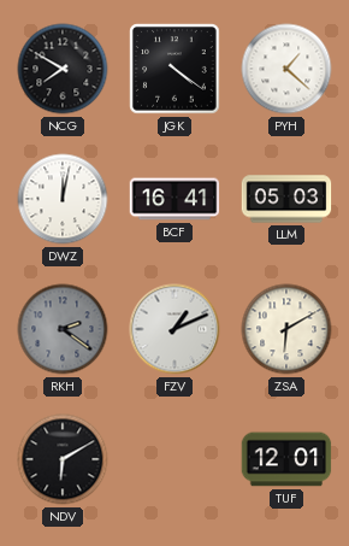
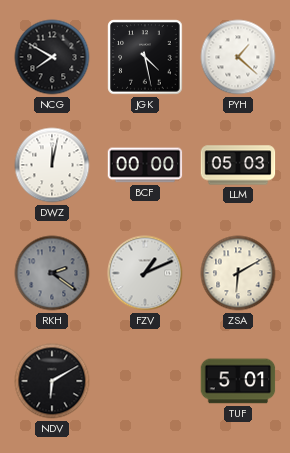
JGK: 4:21 -> 4:28 (145, 57)
BCF: 16:41 -> 00:00 (145, 165)
TUF: 12:01 -> 5:01 (238, 381)
